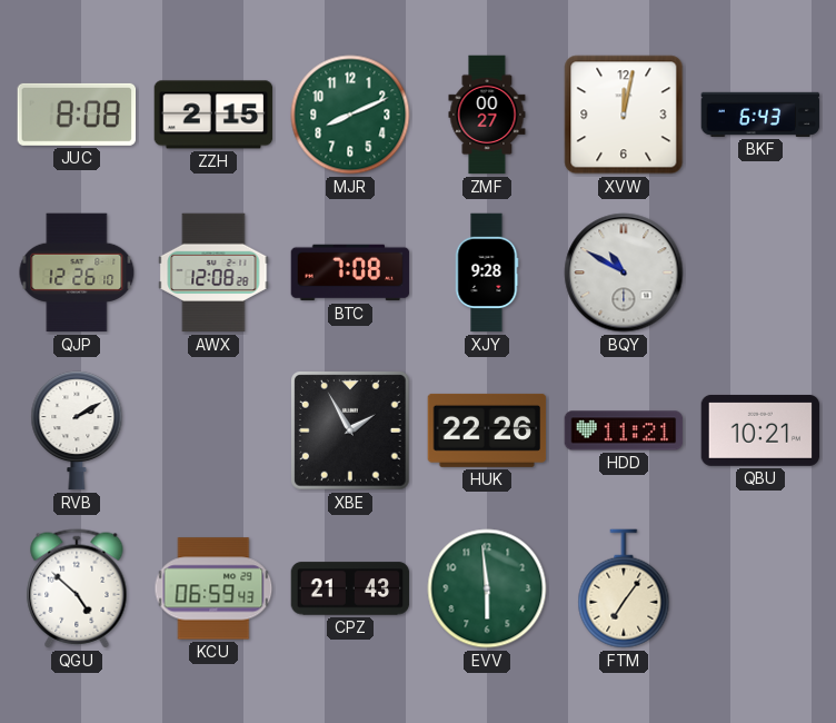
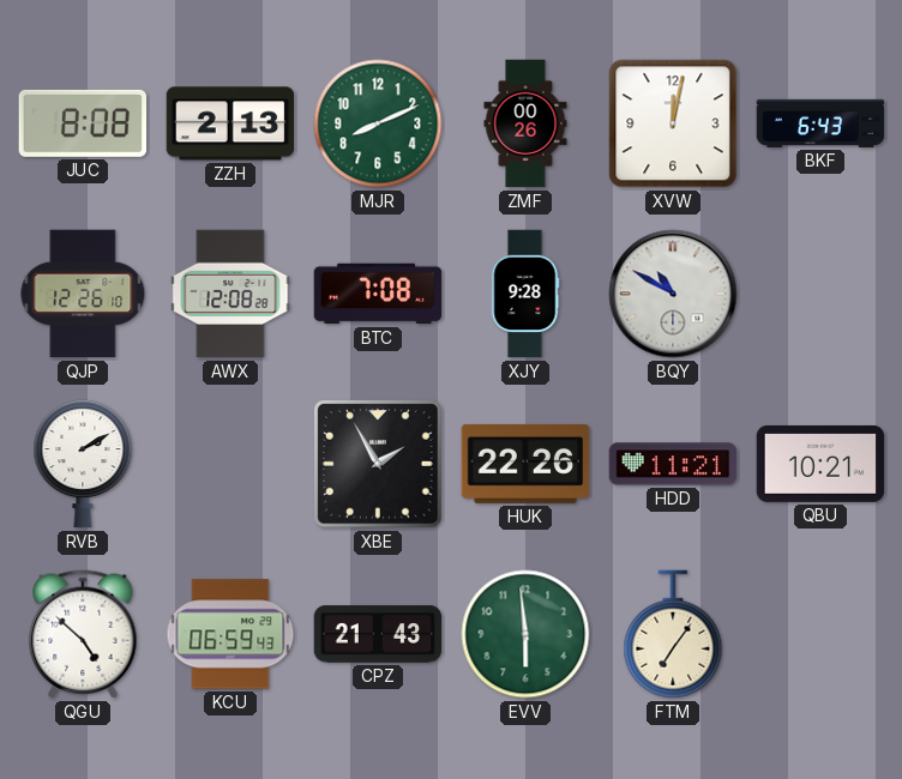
ZZH: 2:15 -> 2:13 (230, 123)
ZMF: 00:27 -> 00:26 (525, 123)
